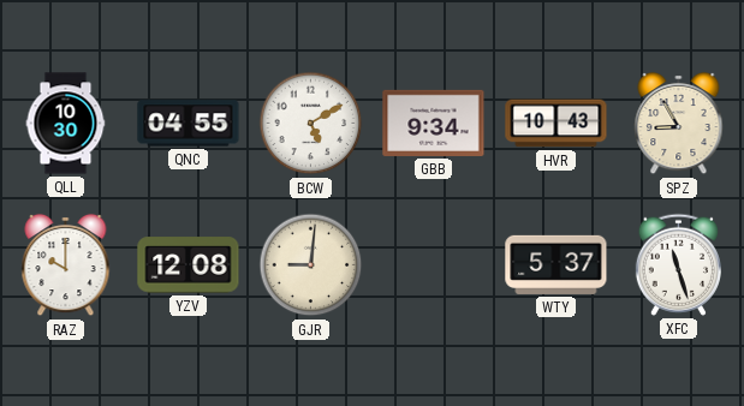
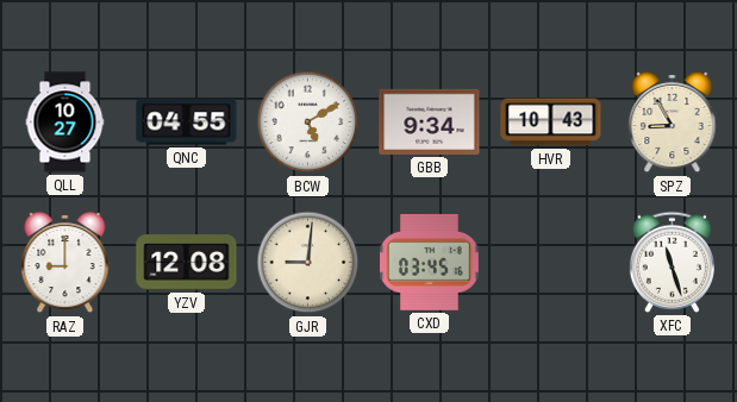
QLL: 10:30 -> 10:27 (65, 123)
RAZ: 10:00 -> 9:00 (65, 263)
CXD: none -> 03:45 (430, 263)
WTY: 5:37 -> none (556, 264)
